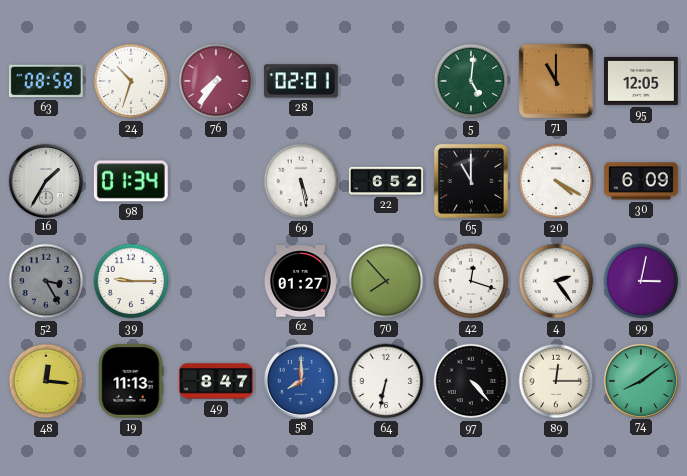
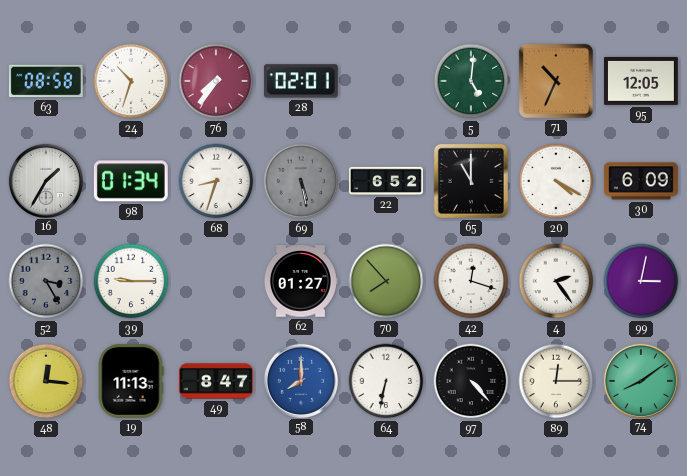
71: 11:00 -> 10:34 (556, 81)
68: none -> 8:33 (216, 181)
69 dial: white -> grey (301, 181)
